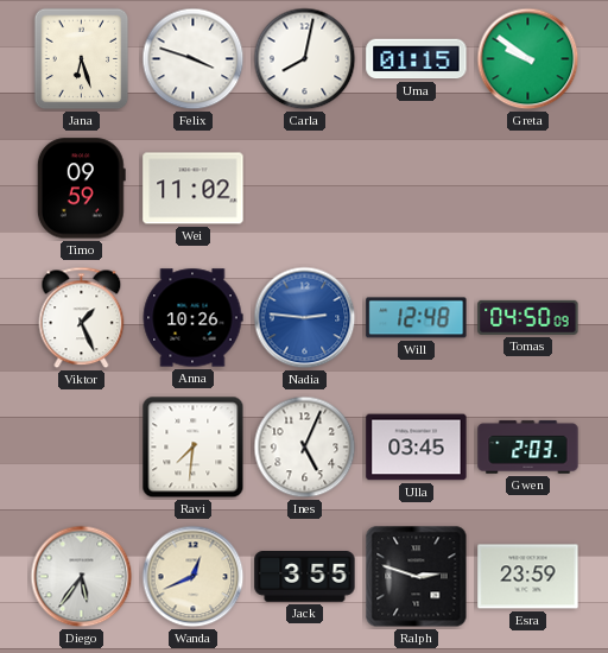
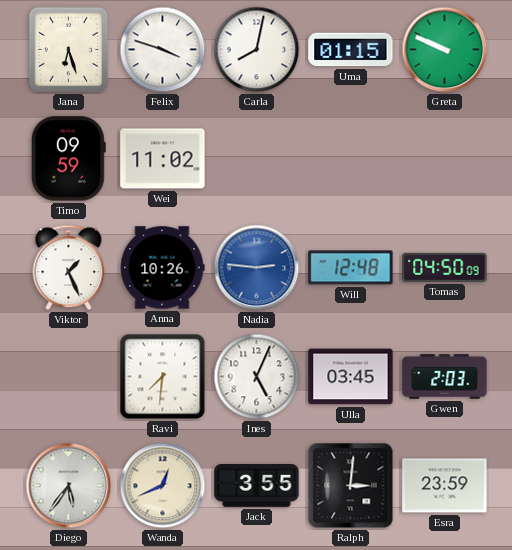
Greta: 9:51 -> 9:49 (445, 50)
Ralph: 2:48 -> 3:01 (351, 486)
